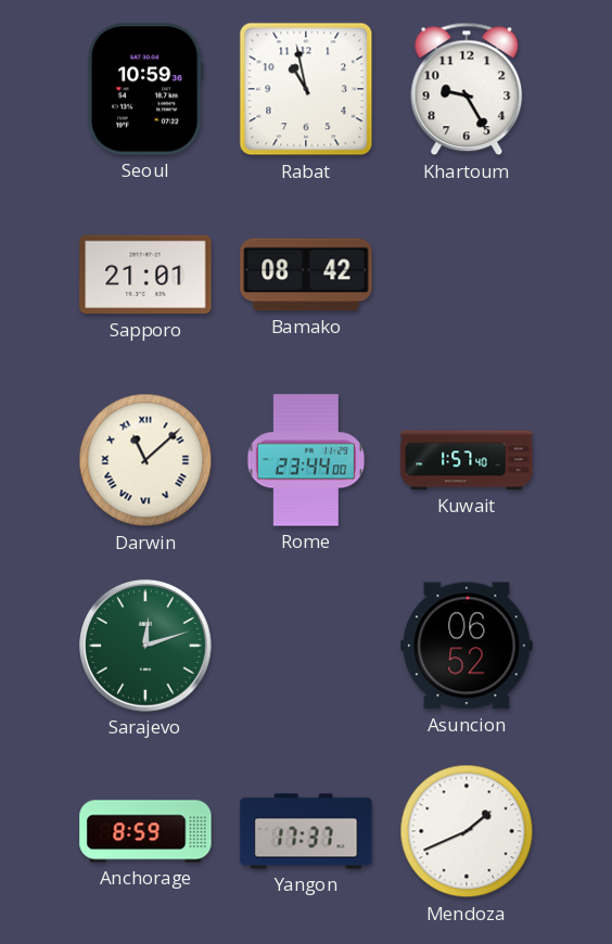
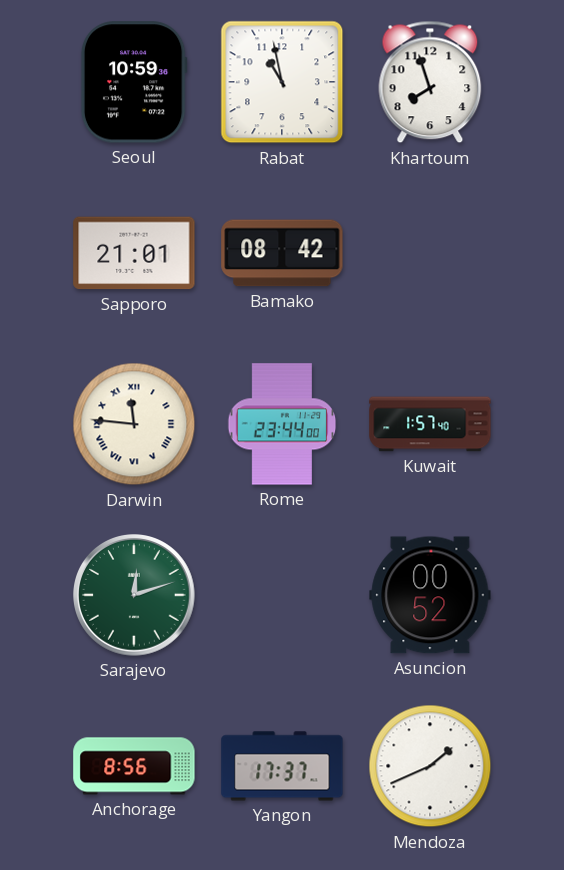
Khartoum: 9:25 -> 7:57 (430, 82)
Darwin: 11:08 -> 11:46 (134, 424)
Asuncion: 06:52 -> 00:52 (430, 595)
Anchorage: 8:59 -> 8:56 (134, 766)
